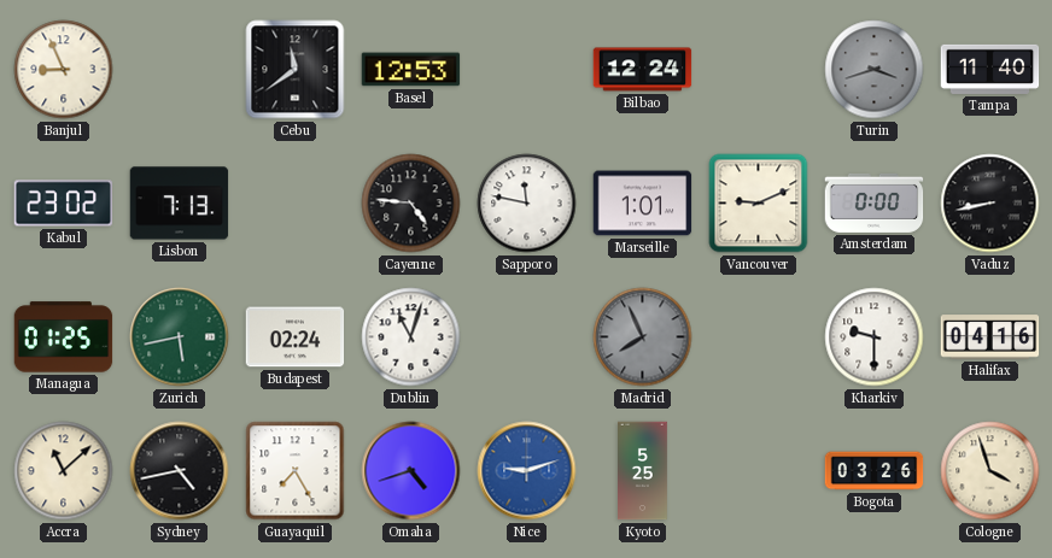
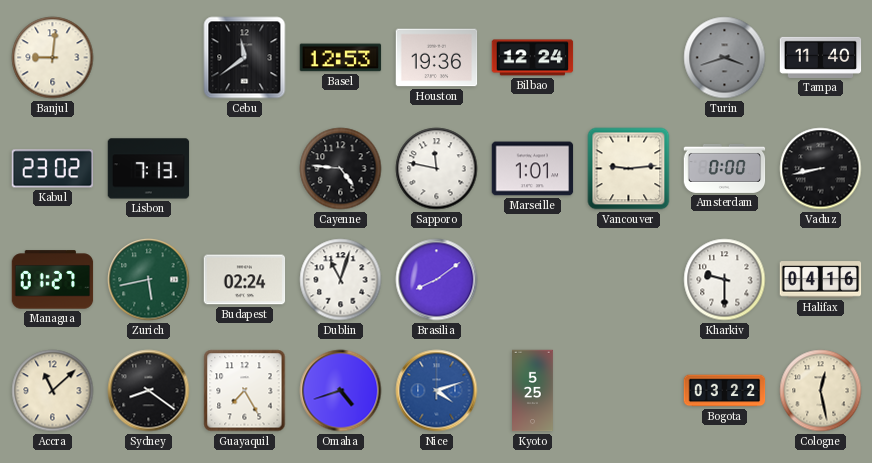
Banjul: 8:56 -> 9:01 (53, 58)
Houston: none -> 19:36 (437, 58)
Vancouver: 9:11 -> 9:14 (629, 169)
Managua: 01:25 -> 01:27 (53, 280)
Brasilia: none -> 8:09 (437, 280)
Madrid: 7:56 -> none (643, 337)
Sydney: 4:43 -> 8:21 (149, 391)
Nice: 9:12 -> 4:12 (437, 391)
Bogota: 03:26 -> 03:22 (725, 391)
Cologne: 3:57 -> 12:28 (821, 391)
